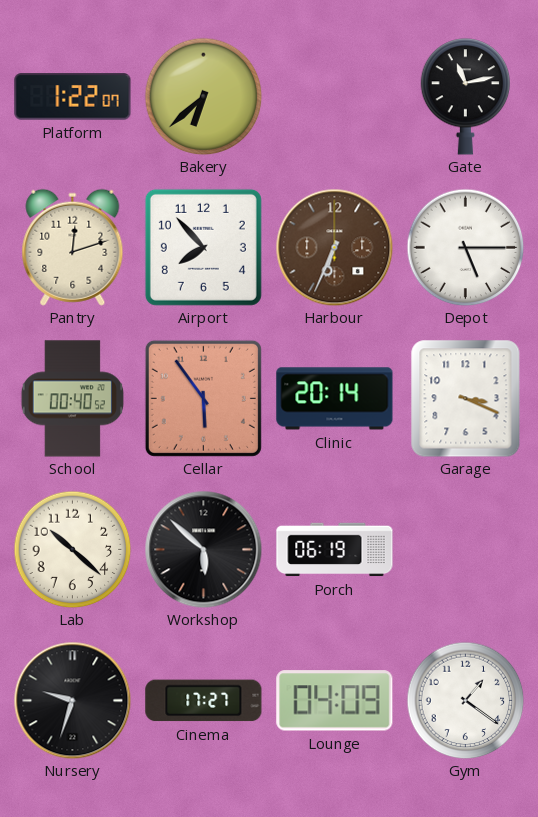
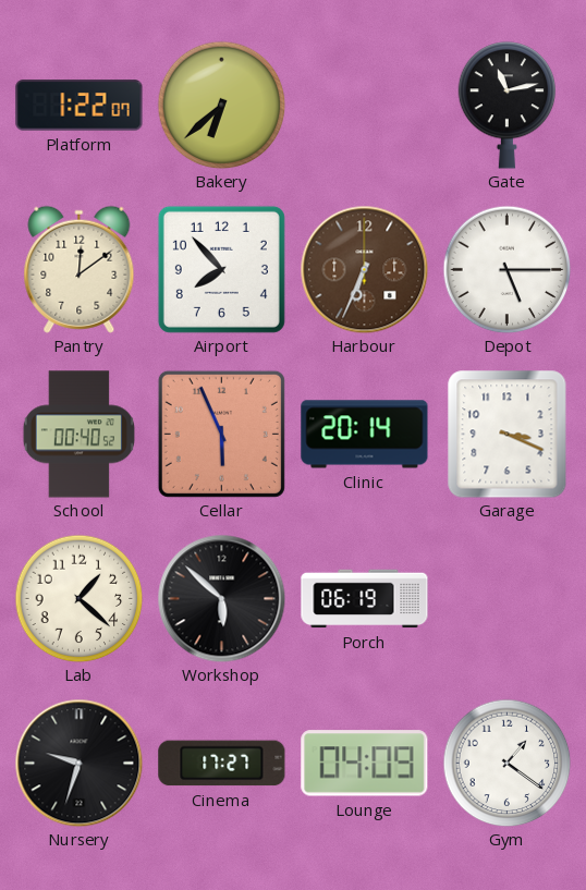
Pantry: 12:12 -> 12:09 (80, 269)
Cellar: 5:54 -> 5:56 (221, 434)
Lab: 10:22 -> 1:22 (78, 598)
